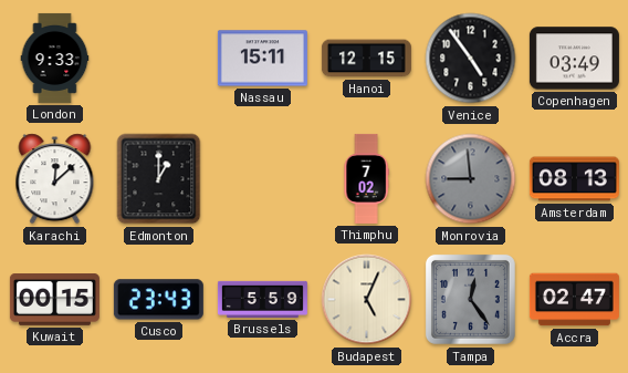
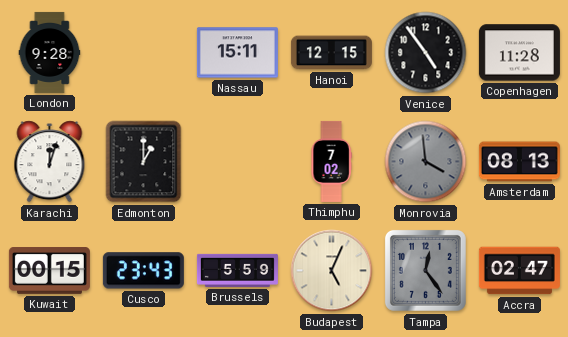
London: 9:33 -> 9:28 (50, 52)
Copenhagen: 03:49 -> 11:28 (519, 53)
Karachi: 12:08 -> 12:03 (50, 162)
Monrovia: 8:59 -> 3:59 (426, 162)
